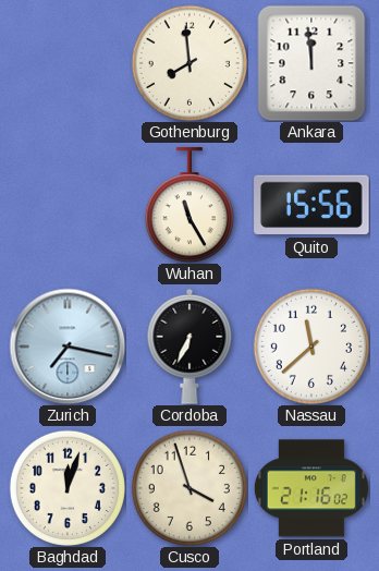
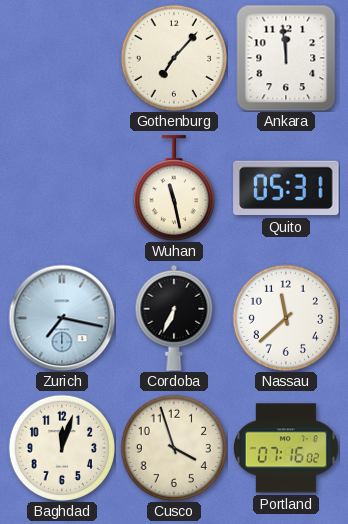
Gothenburg: 7:59 -> 7:07 (174, 58)
Wuhan: 11:25 -> 11:28 (174, 188)
Quito: 15:56 -> 05:31 (286, 188)
Portland: 21:16 -> 07:16 (286, 448)
